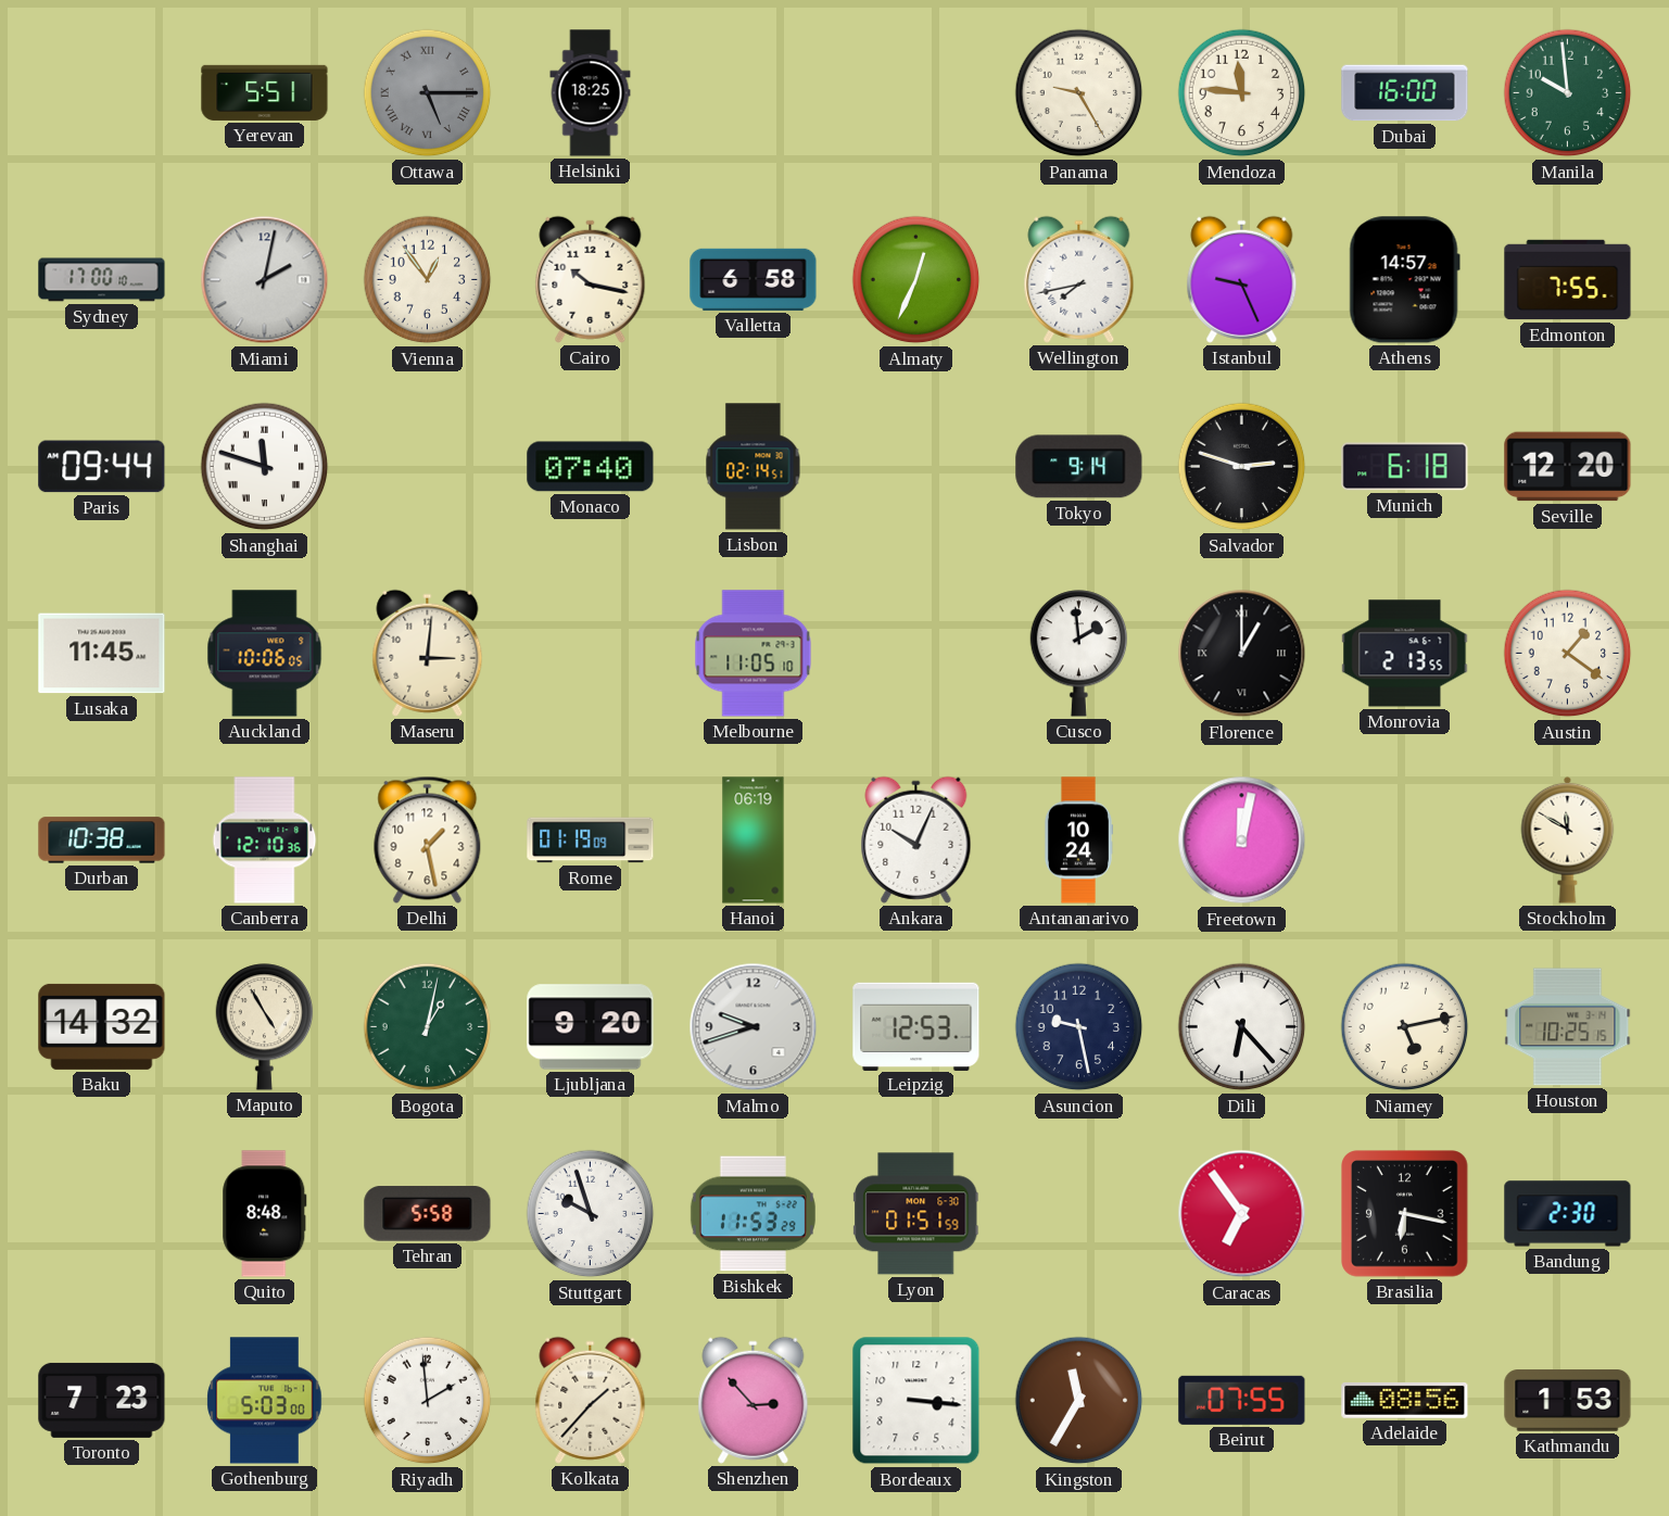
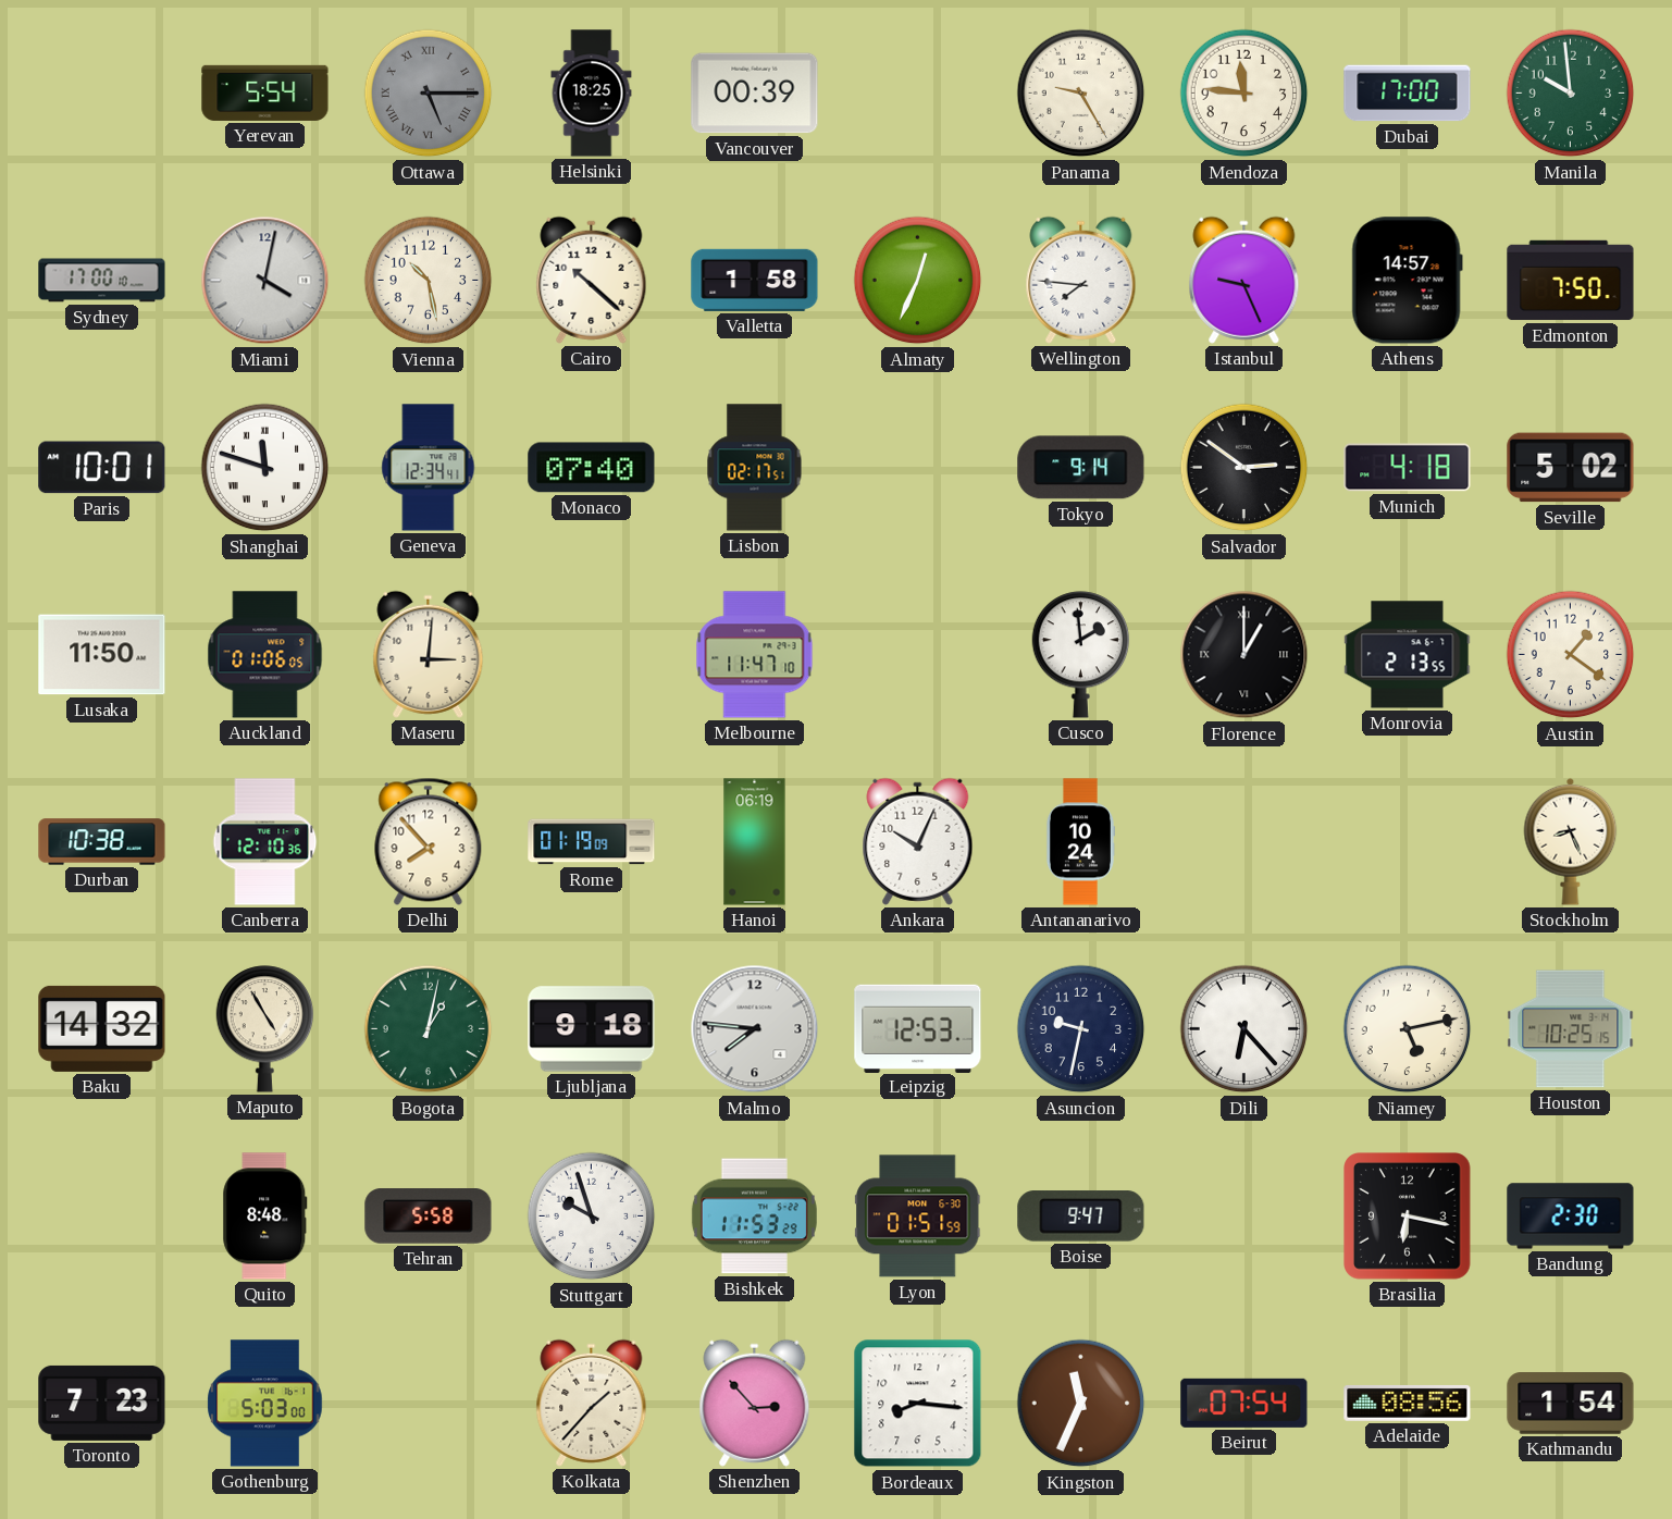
Yerevan: 5:51 -> 5:54 (265, 92)
Vancouver: none -> 00:39 (755, 94)
Dubai: 16:00 -> 17:00 (1408, 94)
Miami: 2:02 -> 4:02 (265, 281)
Vienna: 12:54 -> 10:28 (429, 281)
Cairo: 10:17 -> 10:22 (592, 280)
Valletta: 6:58 -> 1:58 (755, 280)
Wellington: 7:43 -> 7:46 (1081, 280)
Edmonton: 7:55 -> 7:50 (1571, 281)
Paris: 09:44 -> 10:01 (102, 468)
Geneva: none -> 12:34 (429, 468)
Lisbon: 02:14 -> 02:17 (755, 468)
Salvador: 2:48 -> 2:51 (1244, 468)
Munich: 6:18 -> 4:18 (1408, 468)
Seville: 12:20 -> 5:02 (1571, 468)
Lusaka: 11:45 -> 11:50 (102, 655)
Auckland: 10:06 -> 01:06 (265, 655)
Melbourne: 11:05 -> 11:47 (755, 655)
Delhi: 1:28 -> 7:53 (429, 841)
Freetown: 12:02 -> none (1242, 841)
Stockholm: 11:50 -> 8:26 (1571, 841)
Ljubljana: 9:20 -> 9:18 (592, 1029)
Malmo: 9:42 -> 7:46 (755, 1029)
Asuncion: 9:28 -> 9:32 (1081, 1029)
Boise: none -> 9:47 (1081, 1217)
Caracas: 6:54 -> none (1242, 1214)
Riyadh: 1:59 -> none (428, 1401)
Bordeaux: 3:16 -> 8:16 (918, 1404)
Kingston: 11:35 -> 11:34 (1081, 1404)
Beirut: 07:55 -> 07:54 (1244, 1403)
Kathmandu: 1:53 -> 1:54 (1571, 1404)
